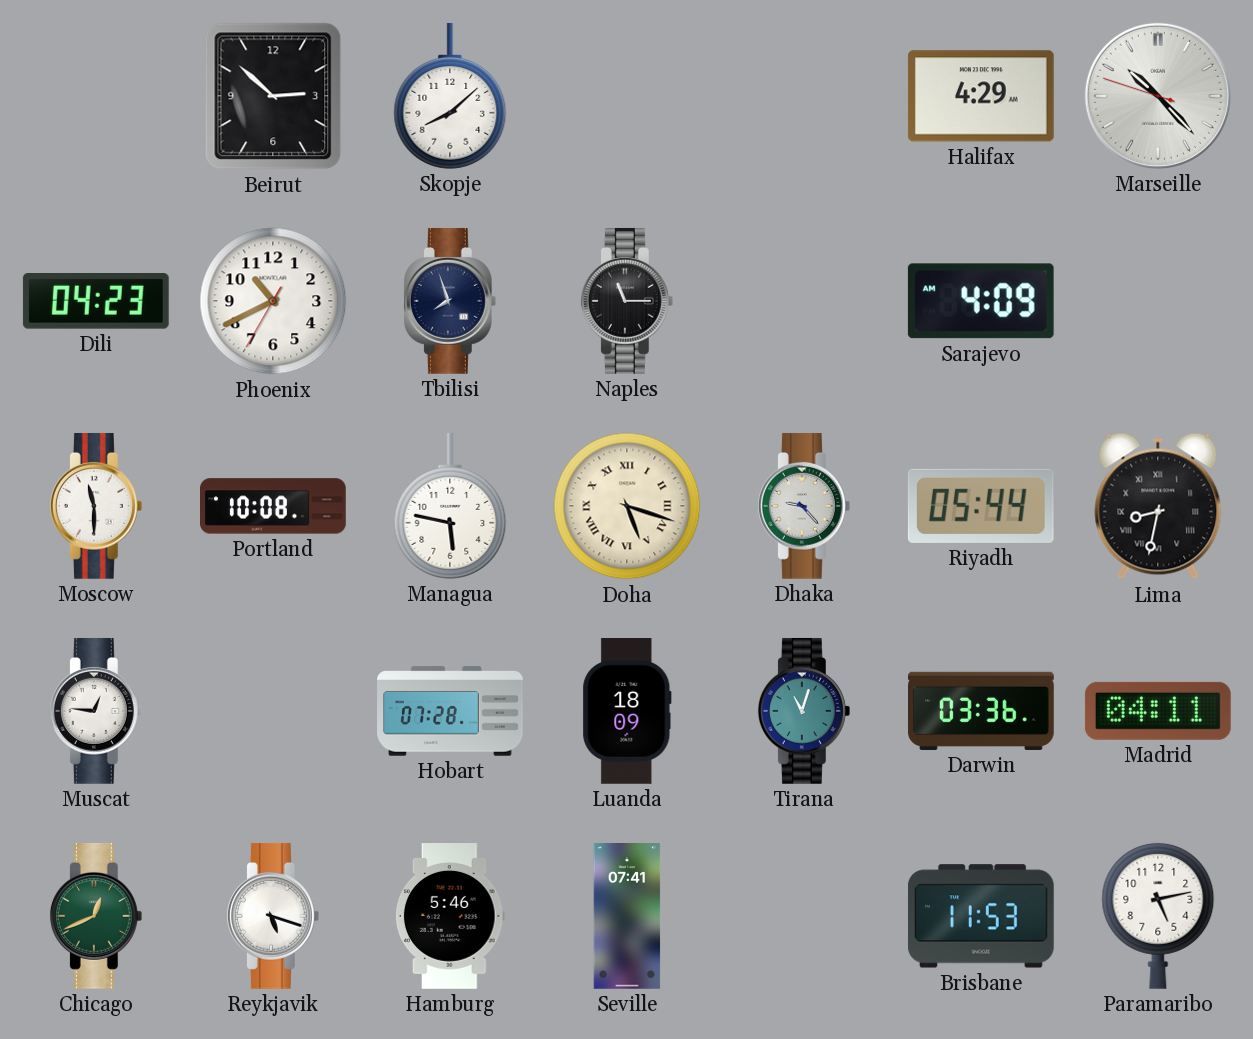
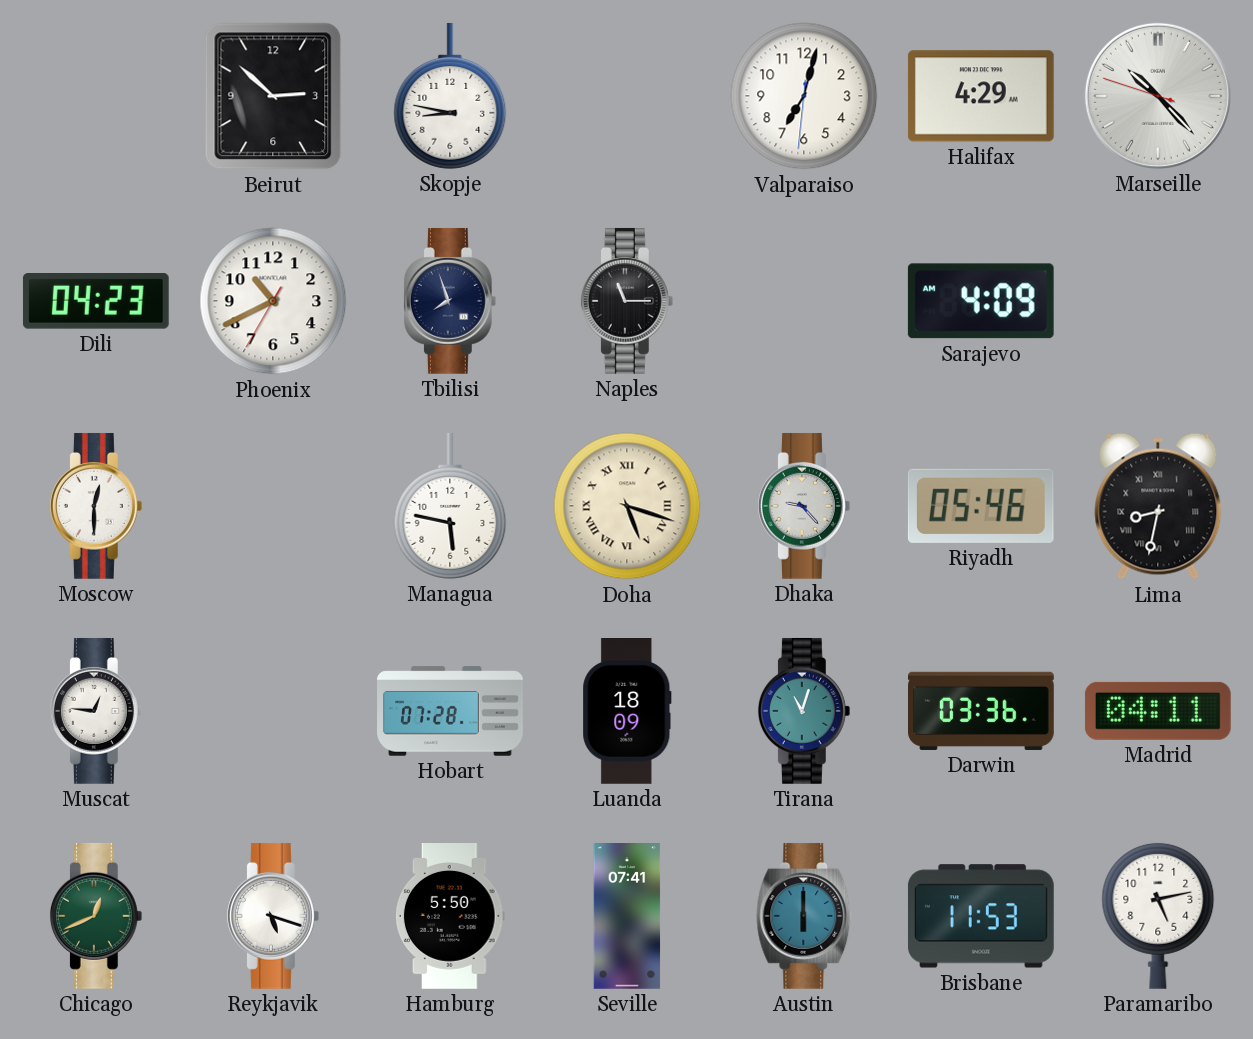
Skopje: 8:08 -> 8:47 (450, 96)
Valparaiso: none -> 7:02 (804, 96)
Moscow: 11:30 -> 12:30 (96, 506)
Portland: 10:08 -> none (274, 506)
Riyadh: 05:44 -> 05:46 (981, 506)
Hamburg: 5:46 -> 5:50 (450, 917)
Austin: none -> 6:00 (804, 916)
